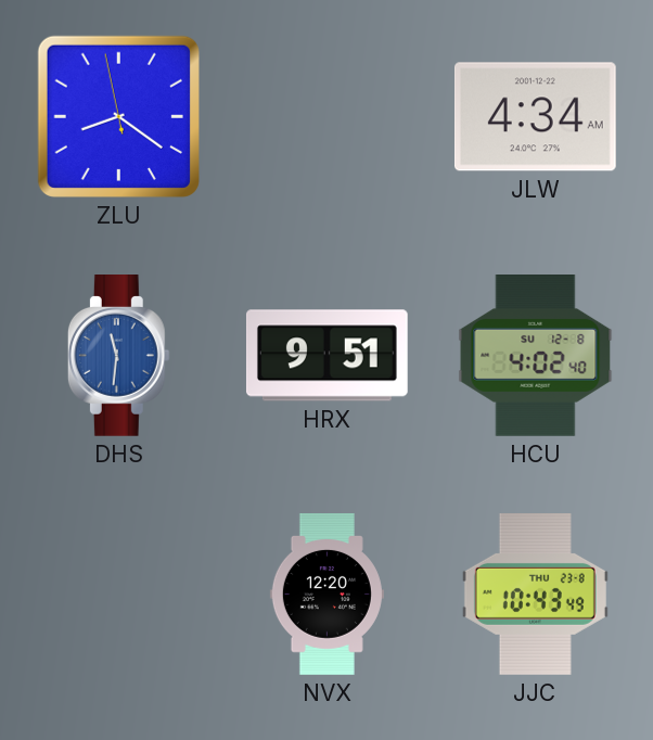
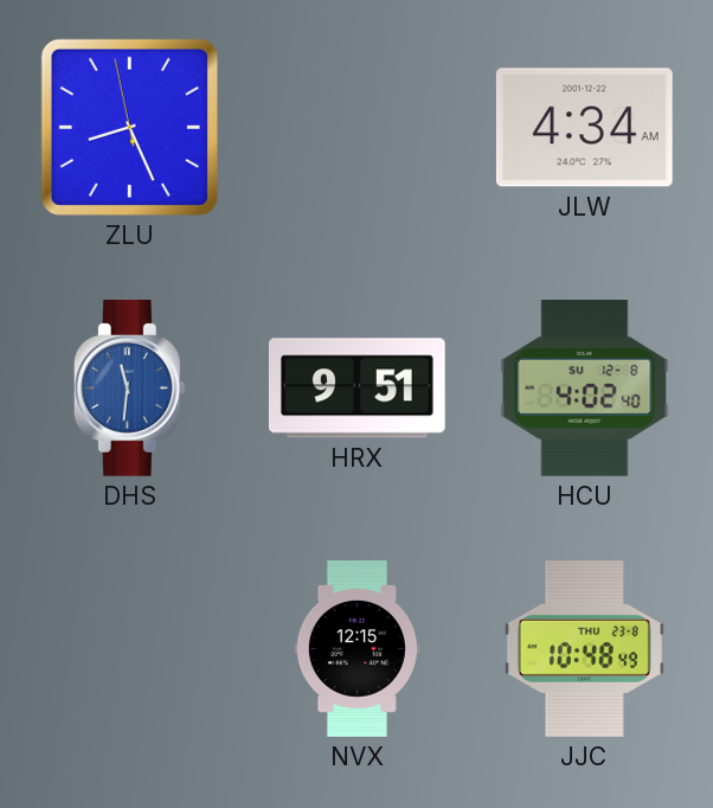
ZLU: 8:20 -> 8:25 (129, 127)
NVX: 12:20 -> 12:15 (356, 649)
JJC: 10:43 -> 10:48 (584, 649)
